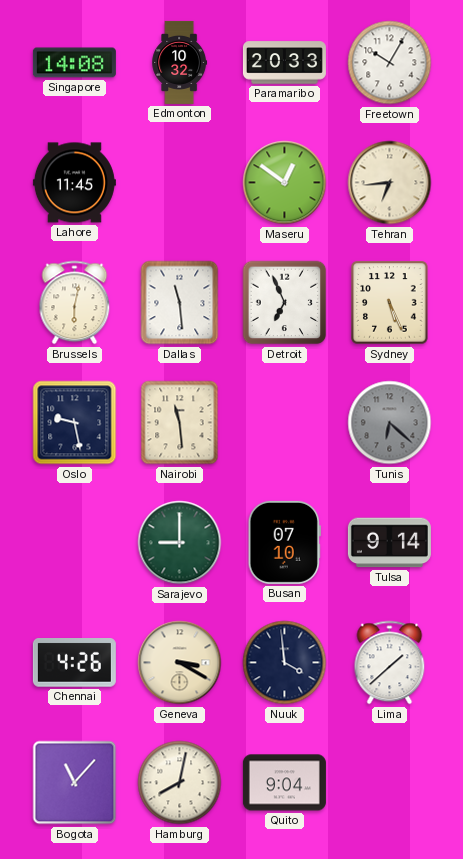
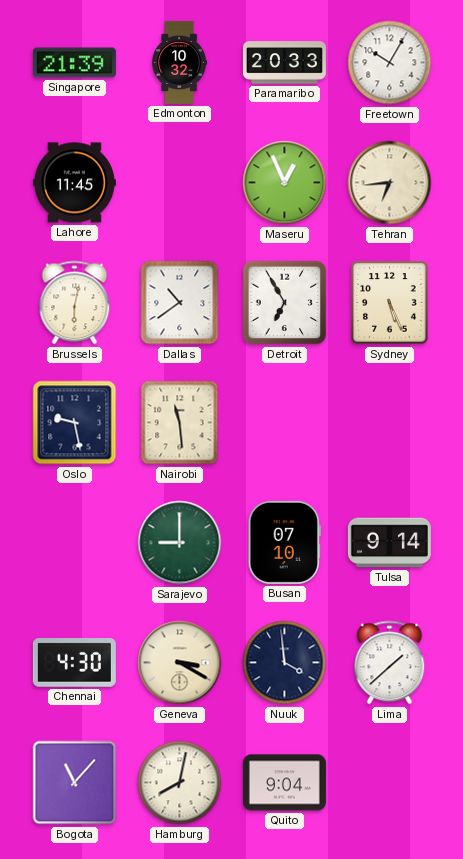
Singapore: 14:08 -> 21:39 (74, 63)
Maseru: 12:51 -> 12:56 (285, 183)
Dallas: 11:29 -> 10:39 (180, 303)
Detroit: 6:56 -> 6:55 (285, 303)
Tunis: 6:22 -> none (390, 423)
Chennai: 4:26 -> 4:30 (74, 663)
